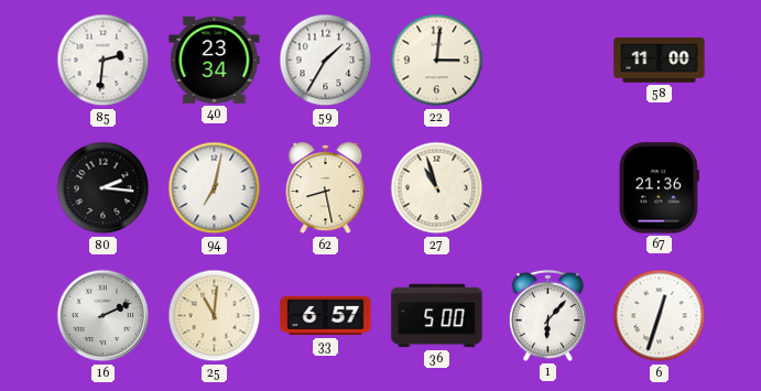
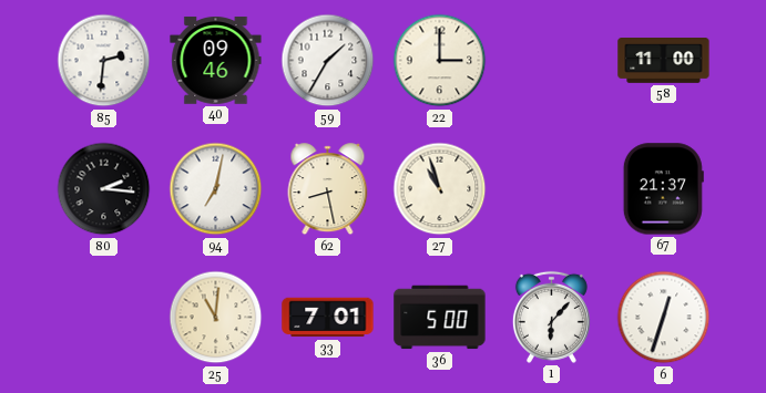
40: 23:34 -> 09:46 (216, 60)
22: 3:01 -> 3:00 (440, 61)
67: 21:36 -> 21:37 (663, 189)
16: 2:11 -> none (104, 316)
33: 6:57 -> 7:01 (328, 318)
